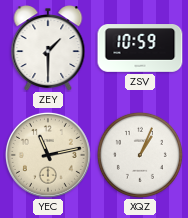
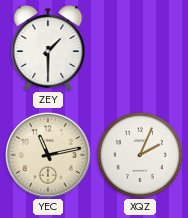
ZSV: 10:59 -> none (140, 48)
XQZ: 1:04 -> 2:04 (140, 155)
